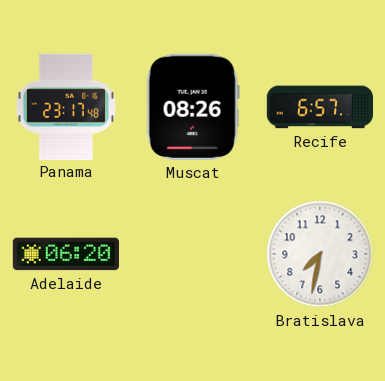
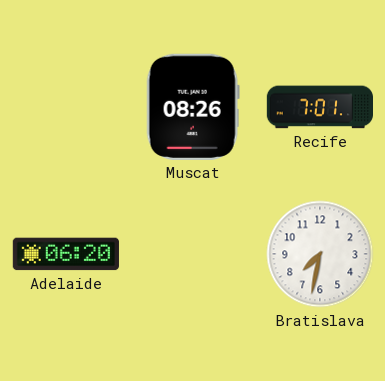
Panama: 23:17 -> none (66, 106)
Recife: 6:57 -> 7:01 (319, 107)
